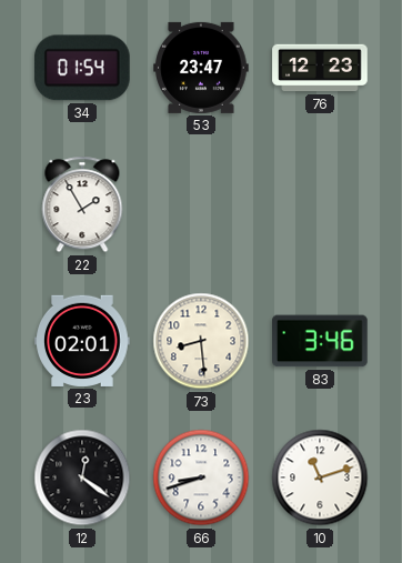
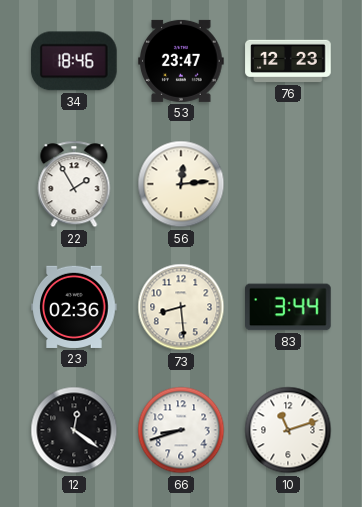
34: 01:54 -> 18:46 (74, 61)
56: none -> 12:14 (181, 184)
23: 02:01 -> 02:36 (74, 307)
83: 3:46 -> 3:44 (288, 307)
